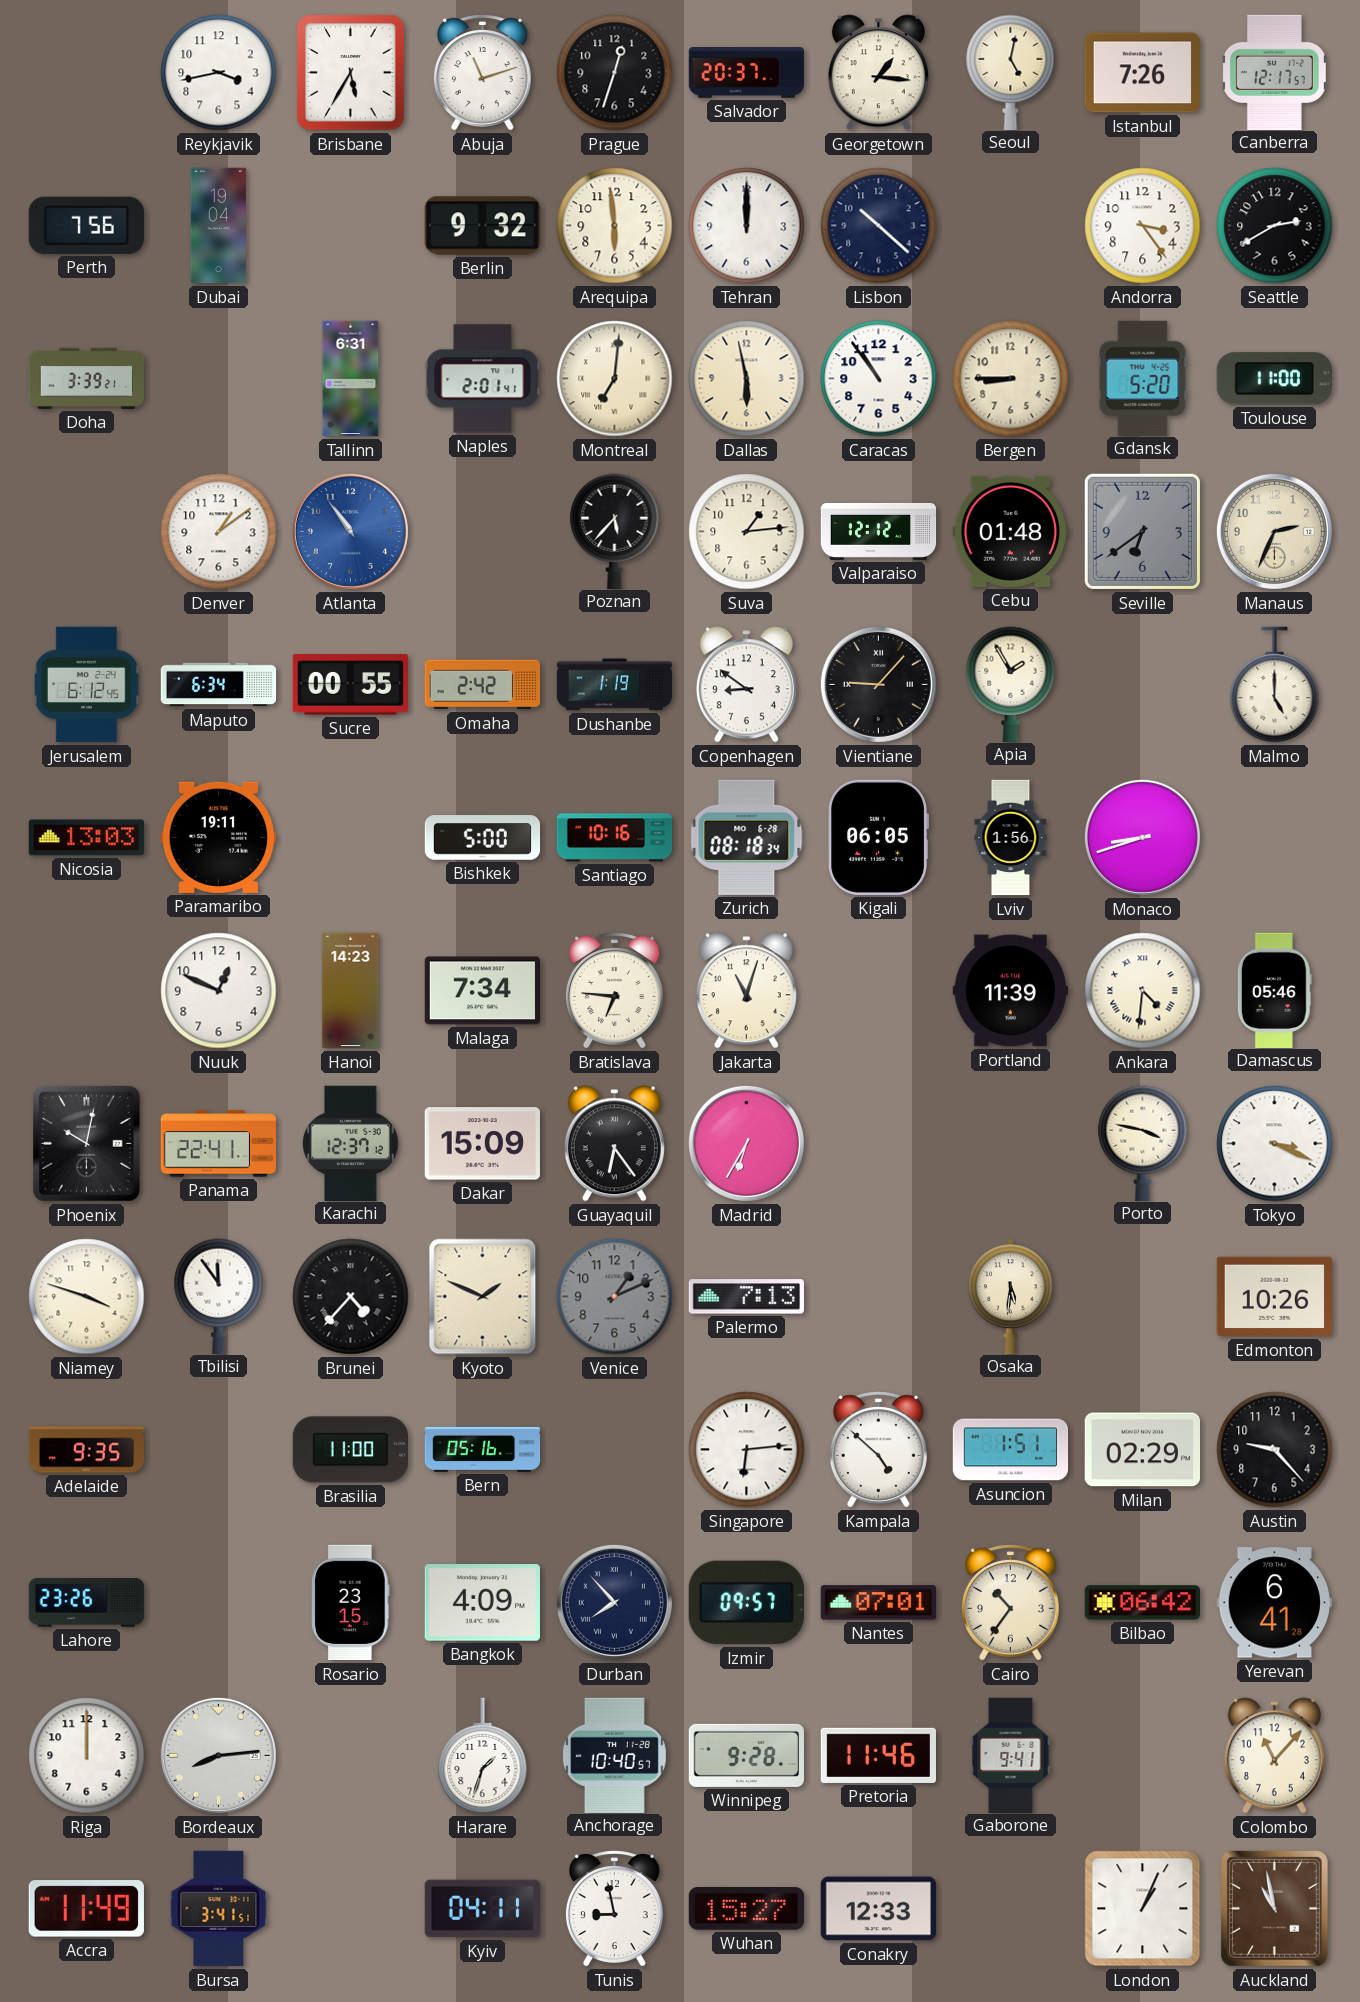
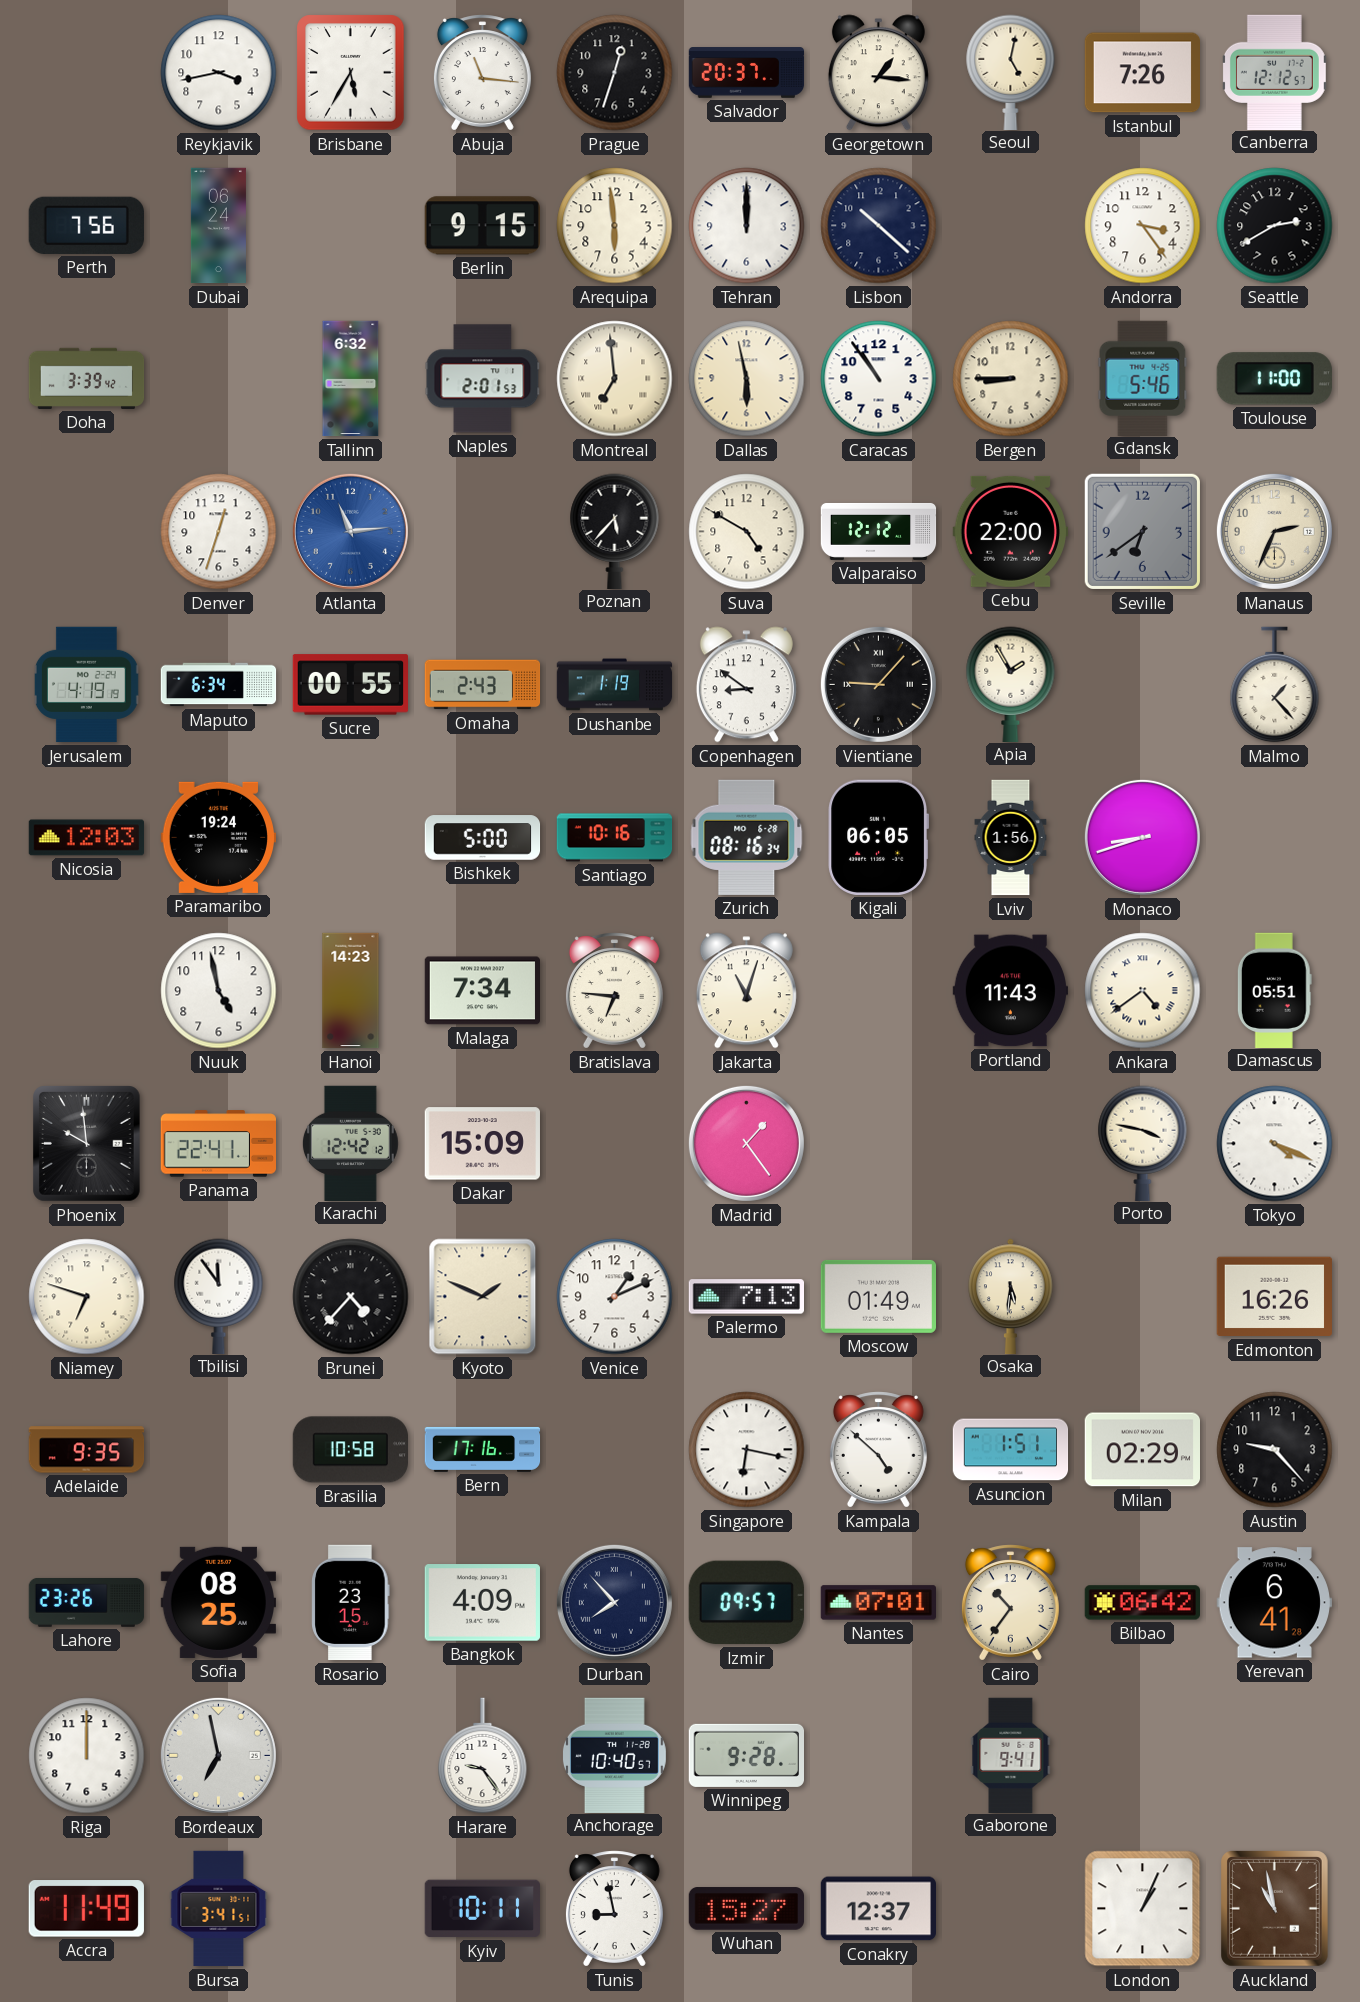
Abuja: 11:12 -> 11:16 (482, 73)
Canberra: 12:17 -> 12:12 (1274, 72)
Dubai: 19:04 -> 06:24 (218, 226)
Berlin: 9:32 -> 9:15 (482, 226)
Doha: 3:39:21 -> 3:39:42 (87, 378)
Tallinn: 6:31 -> 6:32 (351, 379)
Naples: 2:01:41 -> 2:01:53 (483, 379)
Montreal: 7:01 -> 6:59 (615, 379)
Gdansk: 5:20 -> 5:46 (1143, 378)
Denver: 1:09 -> 12:33 (219, 532)
Atlanta: 10:54 -> 11:14 (350, 531)
Suva: 1:14 -> 4:50 (747, 532)
Cebu: 01:48 -> 22:00 (1010, 531)
Jerusalem: 6:12 -> 4:19 (86, 685)
Omaha: 2:42 -> 2:43 (483, 685)
Malmo: 5:00 -> 1:23 (1275, 685)
Nicosia: 13:03 -> 12:03 (87, 838)
Paramaribo: 19:11 -> 19:24 (218, 837)
Zurich: 08:18 -> 08:16 (747, 837)
Nuuk: 12:49 -> 4:58 (219, 991)
Portland: 11:39 -> 11:43 (1010, 991)
Ankara: 4:31 -> 4:39 (1143, 991)
Damascus: 05:46 -> 05:51 (1274, 990)
Phoenix: 10:02 -> 9:59 (87, 1144)
Karachi: 12:37 -> 12:42 (350, 1143)
Guayaquil: 6:24 -> none (614, 1144)
Madrid: 6:35 -> 1:24 (746, 1143)
Tokyo: 3:19 -> 4:19 (1275, 1144)
Niamey: 3:48 -> 6:48 (87, 1297)
Venice dial: grey -> white (615, 1297)
Moscow: none -> 01:49 (878, 1296)
Edmonton: 10:26 -> 16:26 (1274, 1297)
Brasilia: 11:00 -> 10:58 (350, 1450)
Bern: 05:16 -> 17:16 (483, 1449)
Singapore: 6:14 -> 6:17 (747, 1450)
Sofia: none -> 08:25 (218, 1602)
Bordeaux: 8:14 -> 6:58 (218, 1755)
Harare: 1:33 -> 9:24 (483, 1756)
Pretoria: 11:46 -> none (878, 1755)
Colombo: 11:07 -> none (1274, 1756)
Kyiv: 04:11 -> 10:11 (482, 1909)
Conakry: 12:33 -> 12:37 (878, 1909)
